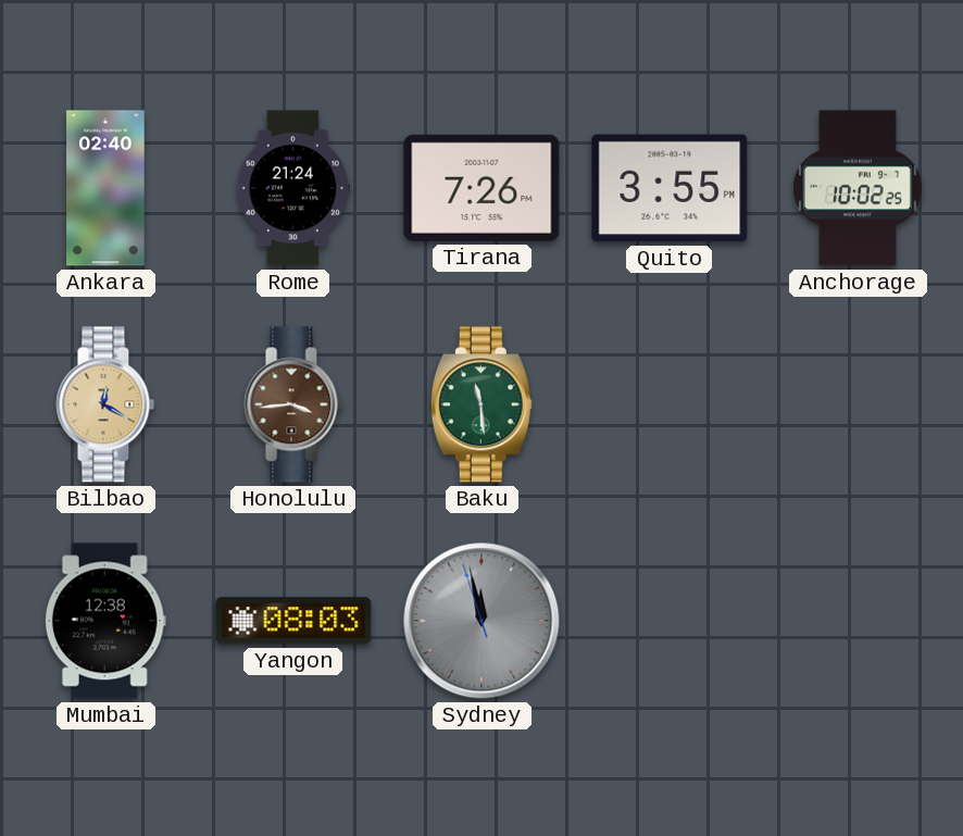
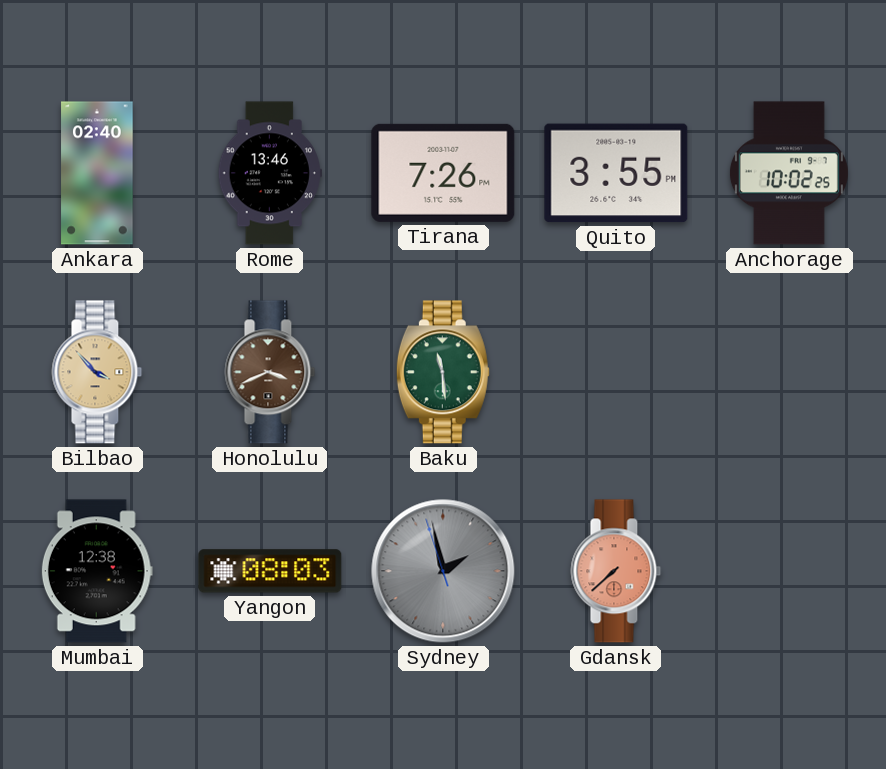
Rome: 21:24 -> 13:46 (270, 173)
Bilbao: 12:20 -> 3:53 (97, 372)
Honolulu: 3:44 -> 3:41 (270, 372)
Sydney: 11:57 -> 1:57 (443, 571)
Gdansk: none -> 7:38 (616, 571)
